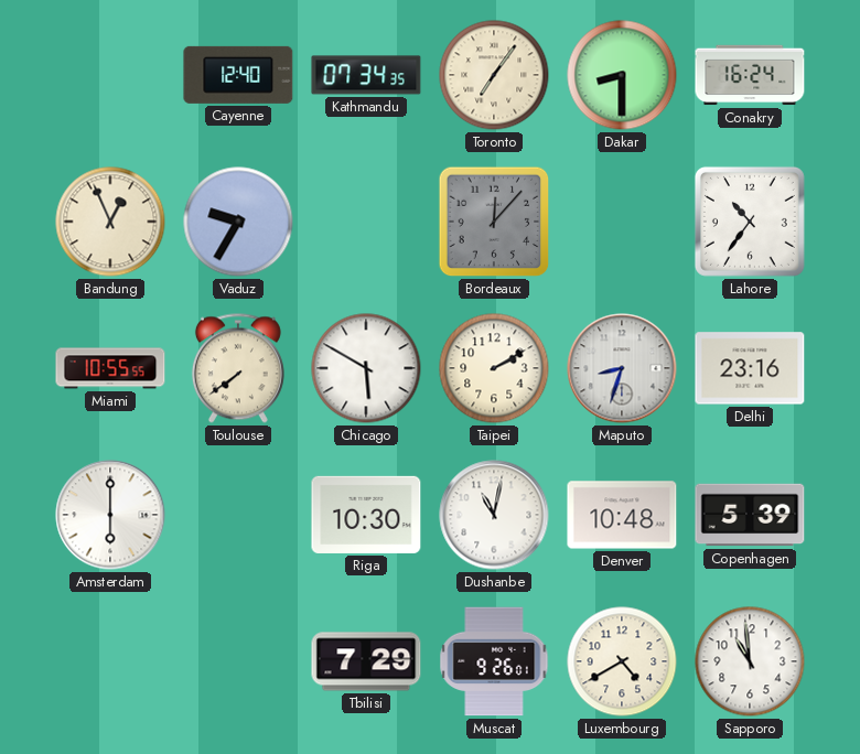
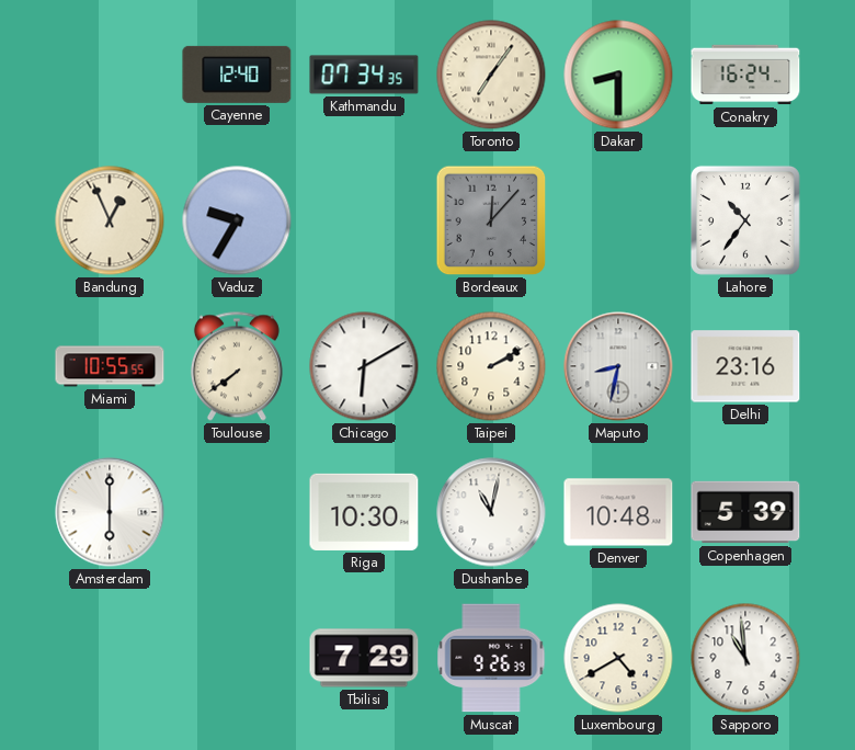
Chicago: 5:50 -> 6:10 (364, 366)
Maputo: 8:33 -> 8:32 (618, 366)
Muscat: 9:26:01 -> 9:26:39 (491, 658)
